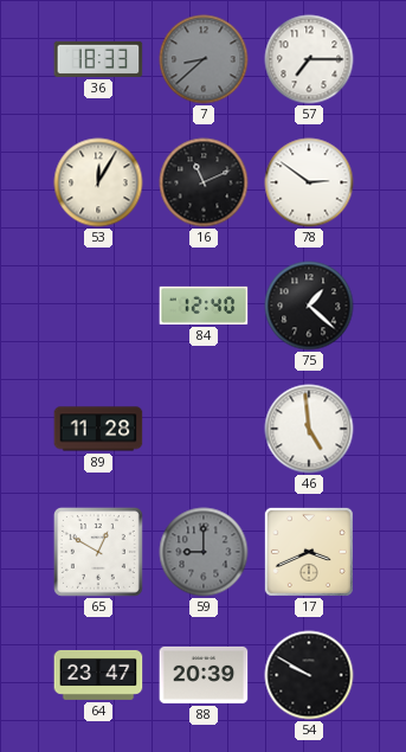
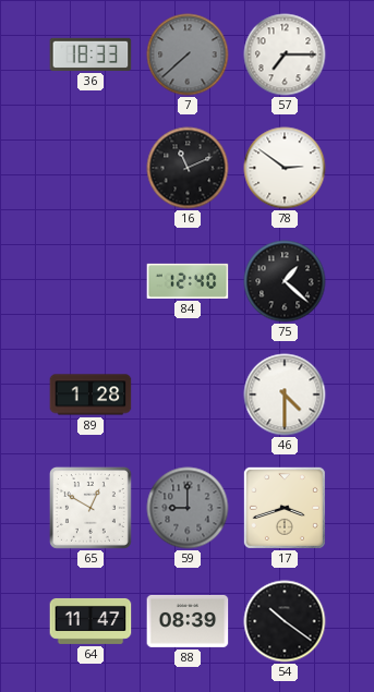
7: 8:38 -> 7:38 (188, 54)
53: 12:05 -> none (98, 182)
89: 11:28 -> 1:28 (91, 394)
46: 4:59 -> 4:30 (285, 394)
17: 3:41 -> 3:42 (285, 508)
64: 23:47 -> 11:47 (91, 621)
88: 20:39 -> 08:39 (188, 621)
54: 9:50 -> 10:21 (285, 621)
